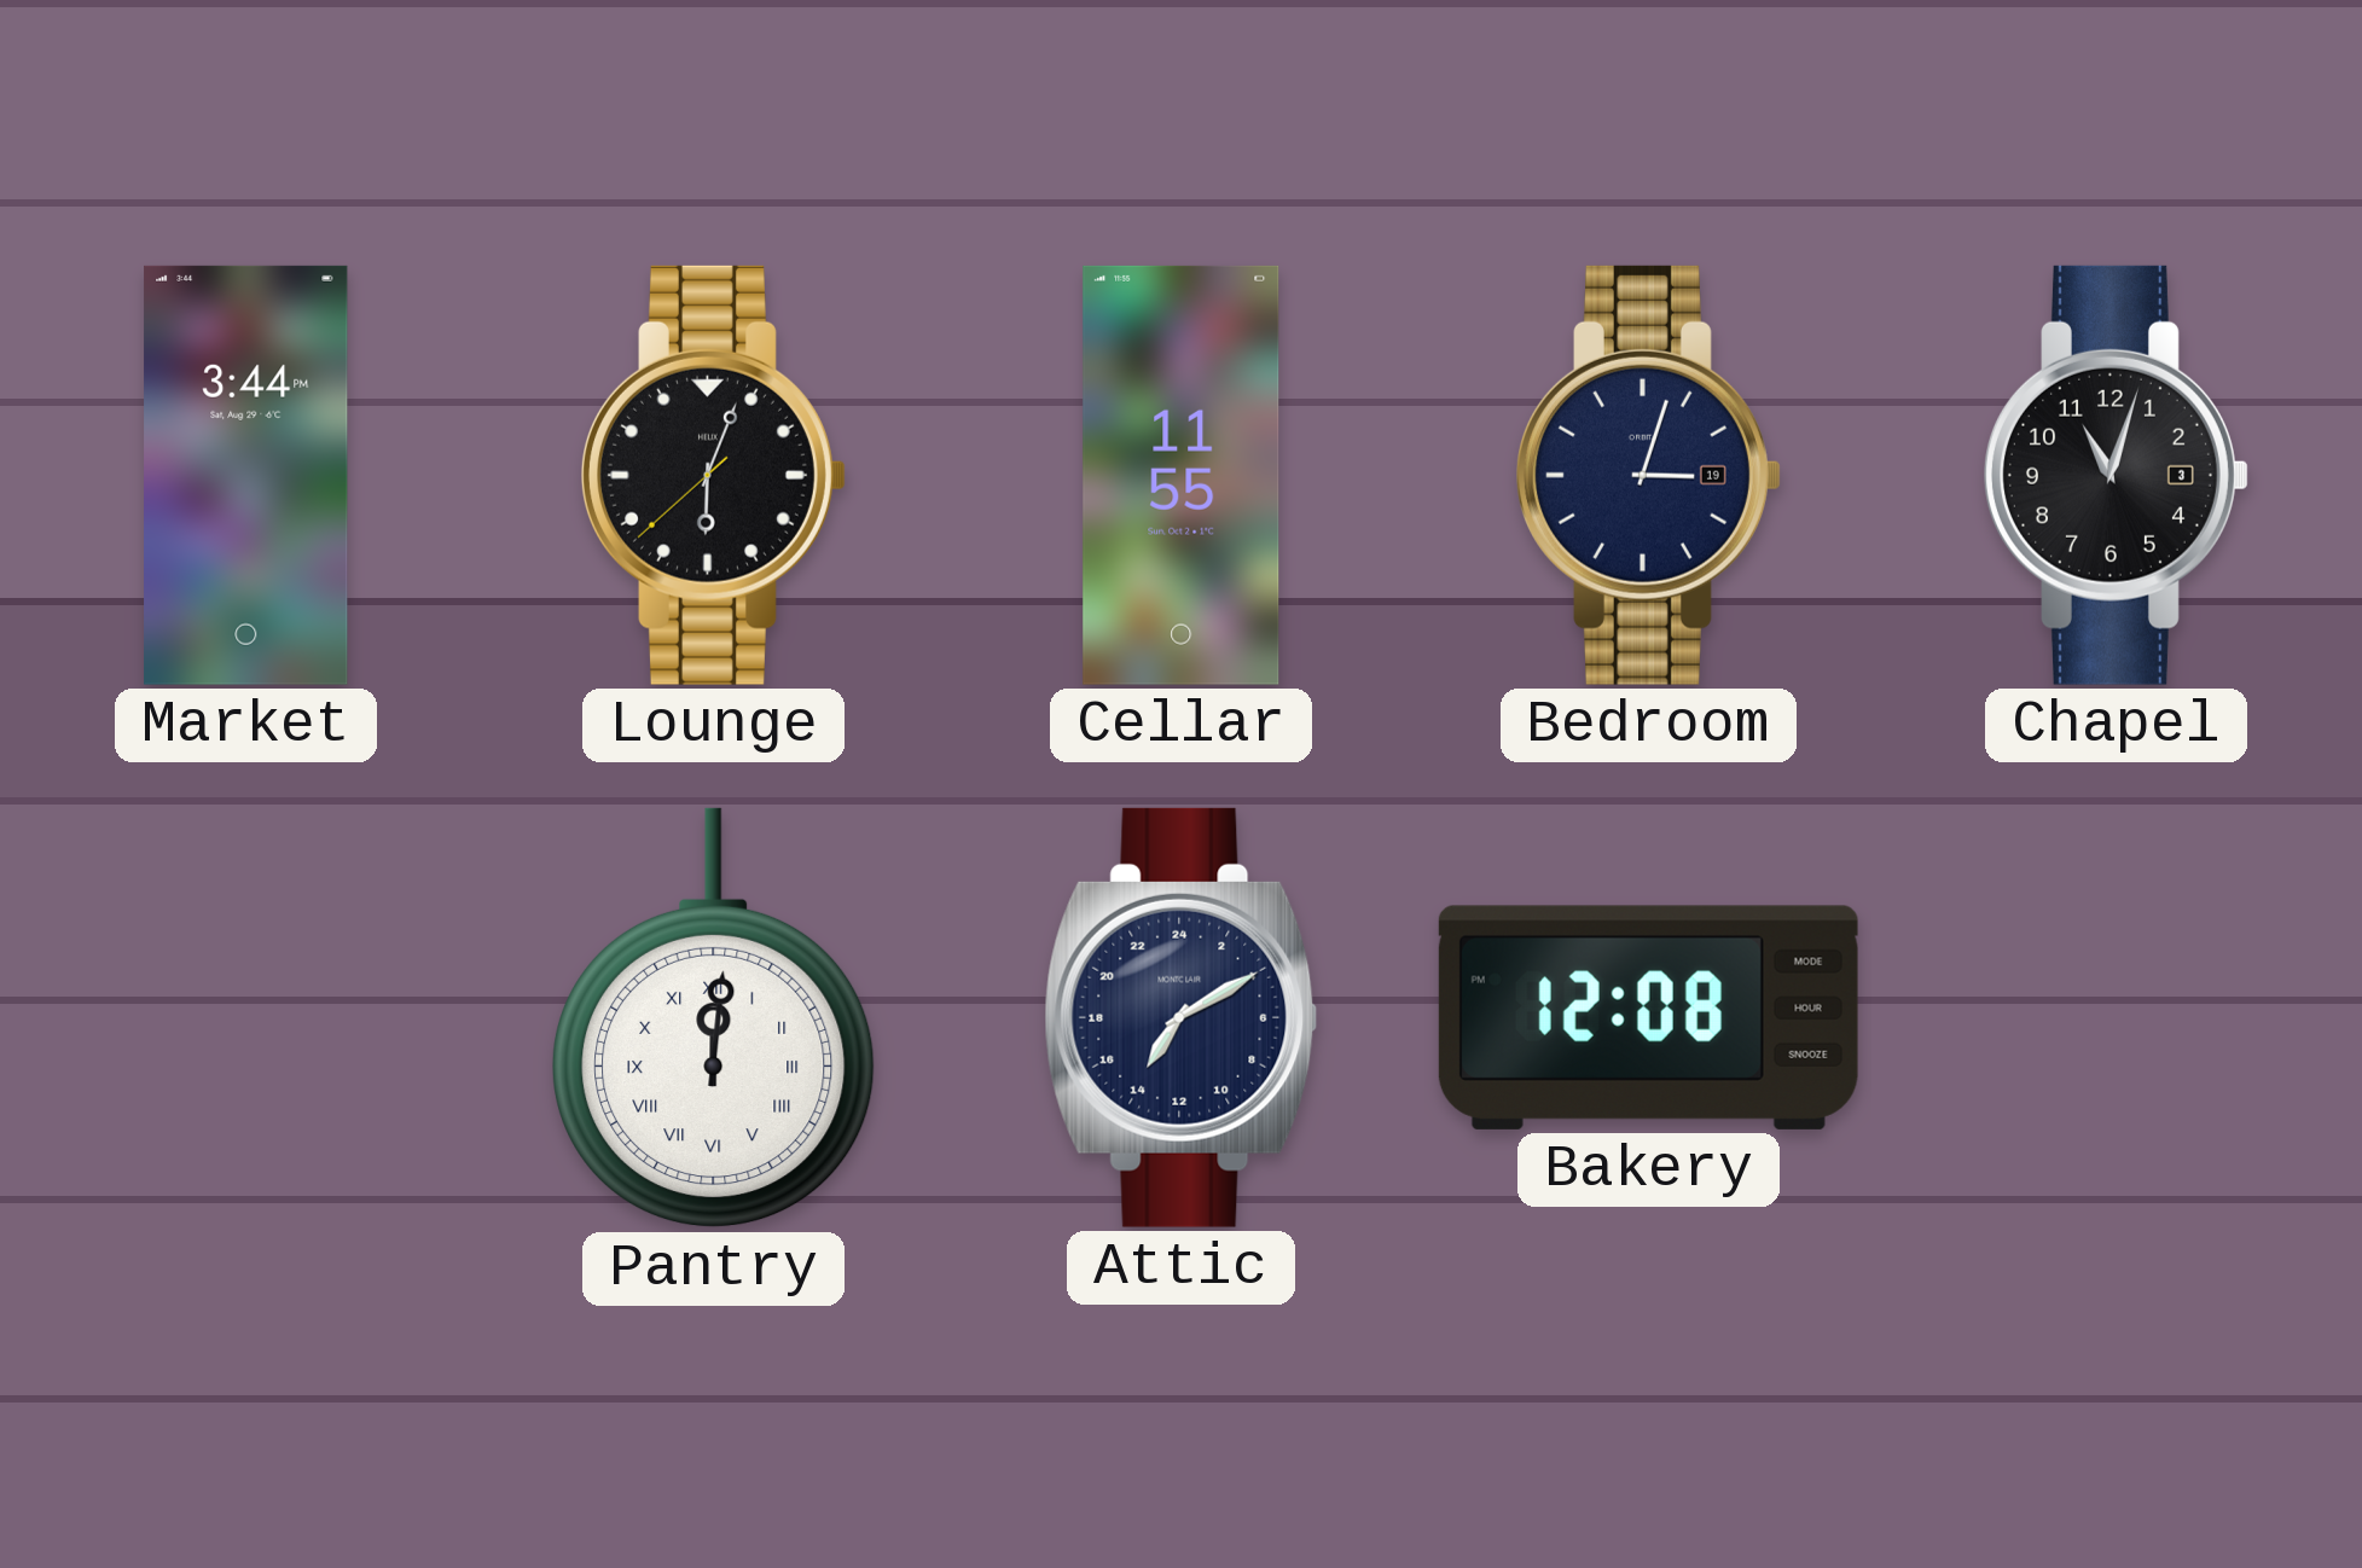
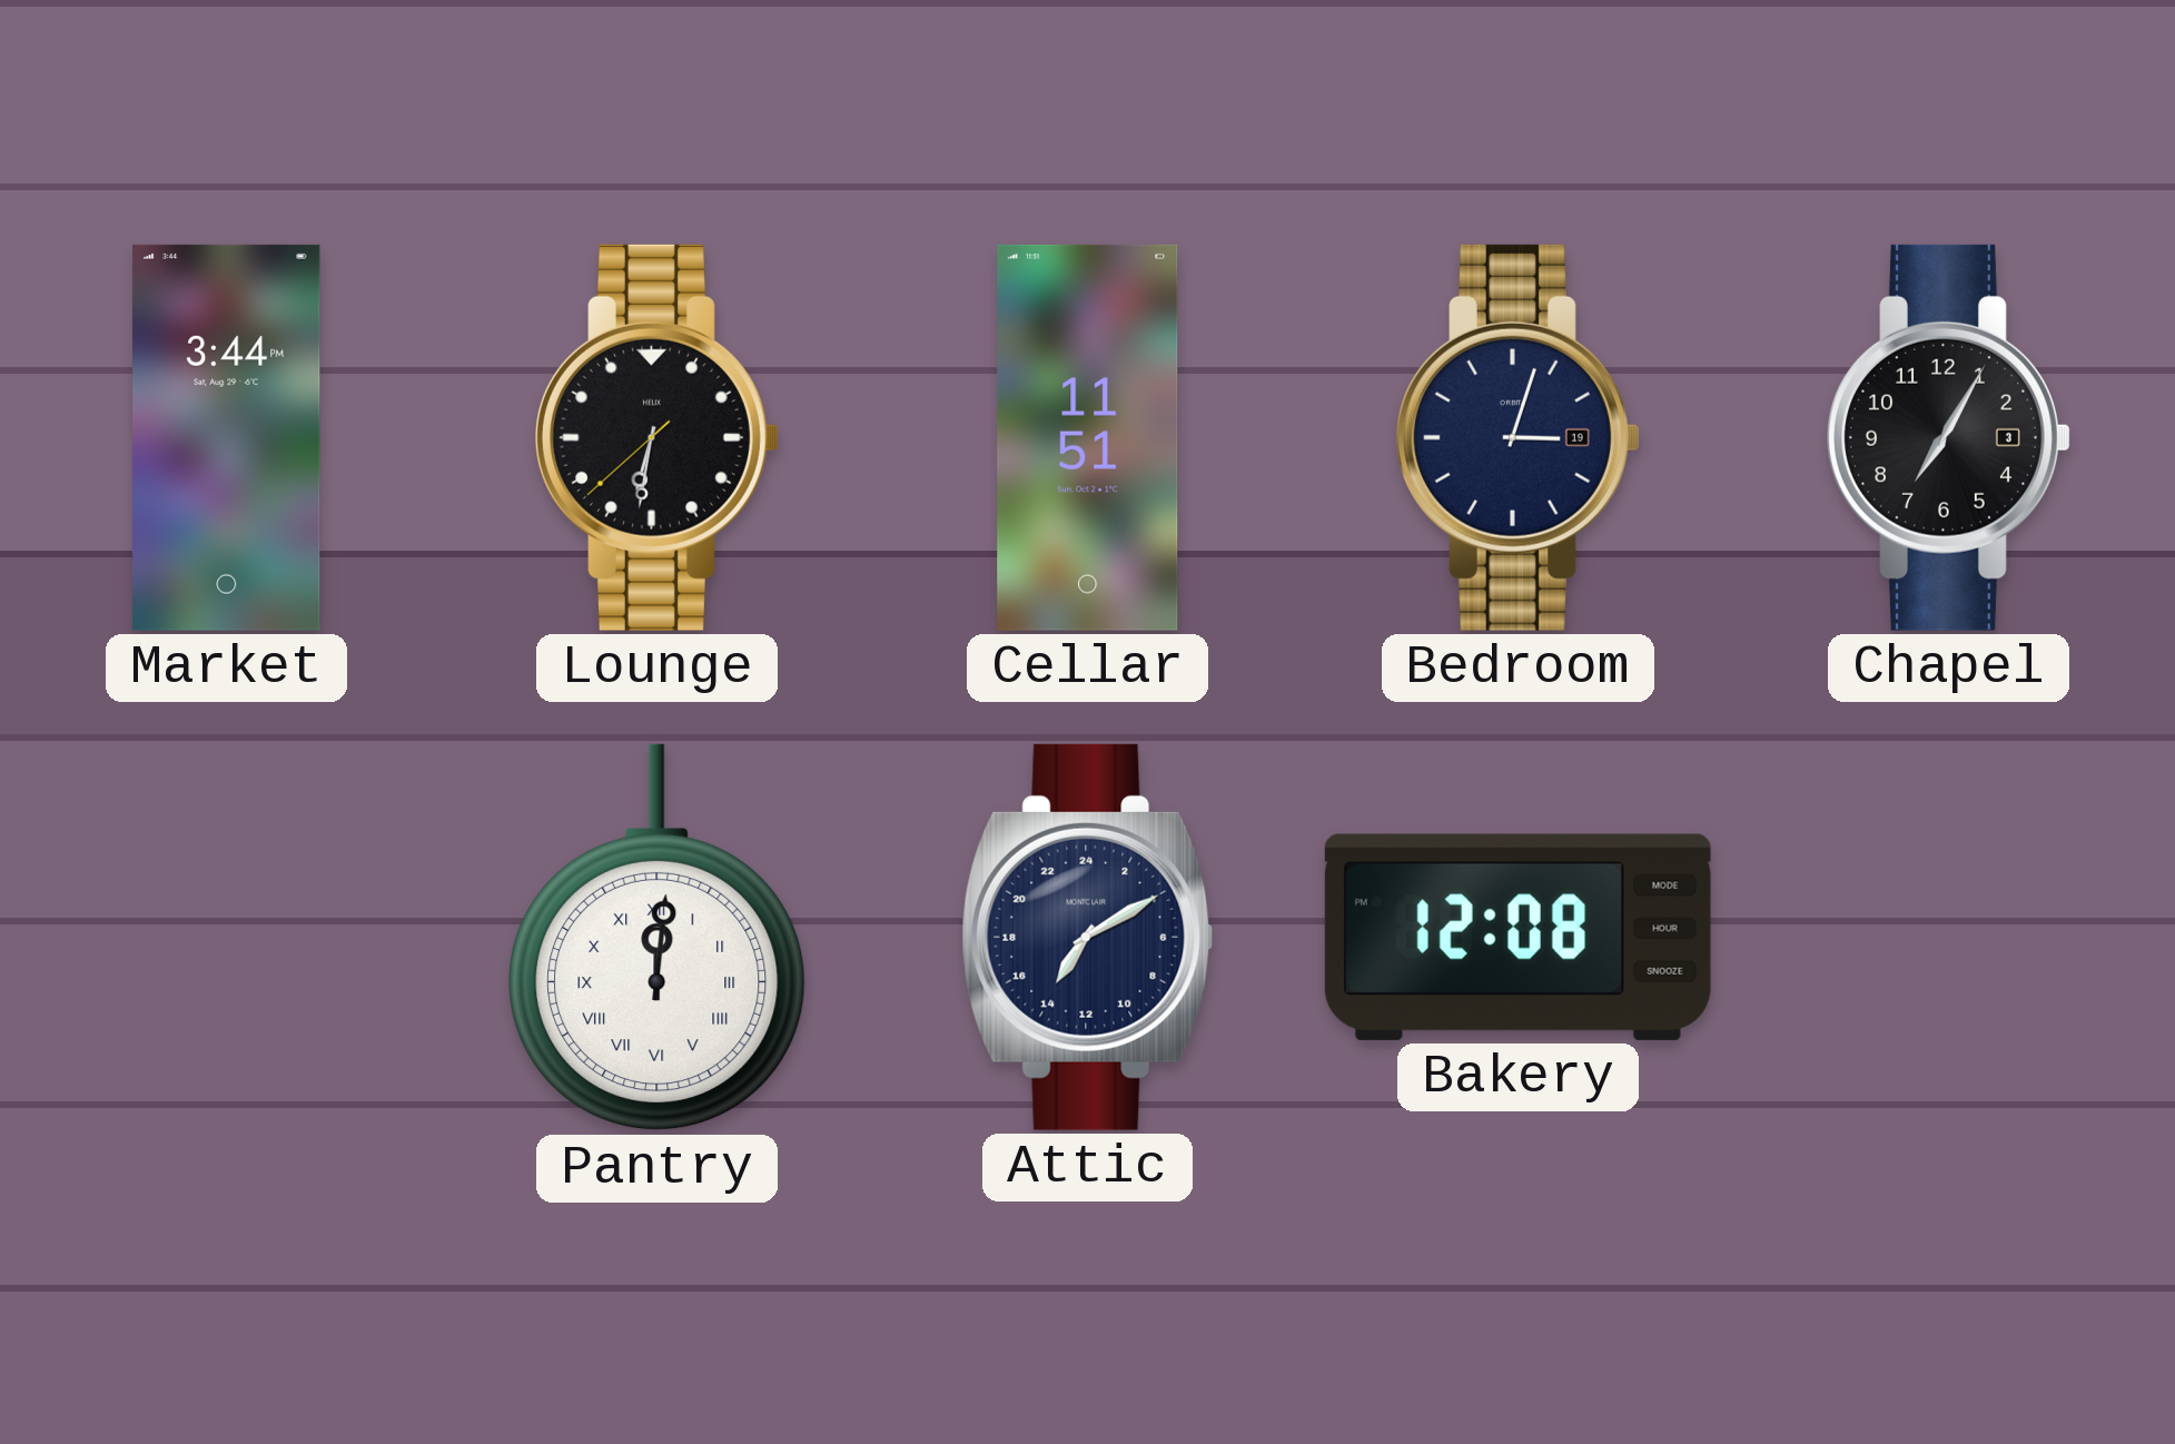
Lounge: 6:03 -> 6:31 (658, 437)
Cellar: 11:55 -> 11:51 (1088, 437)
Chapel: 11:03 -> 7:05 (1949, 437)
